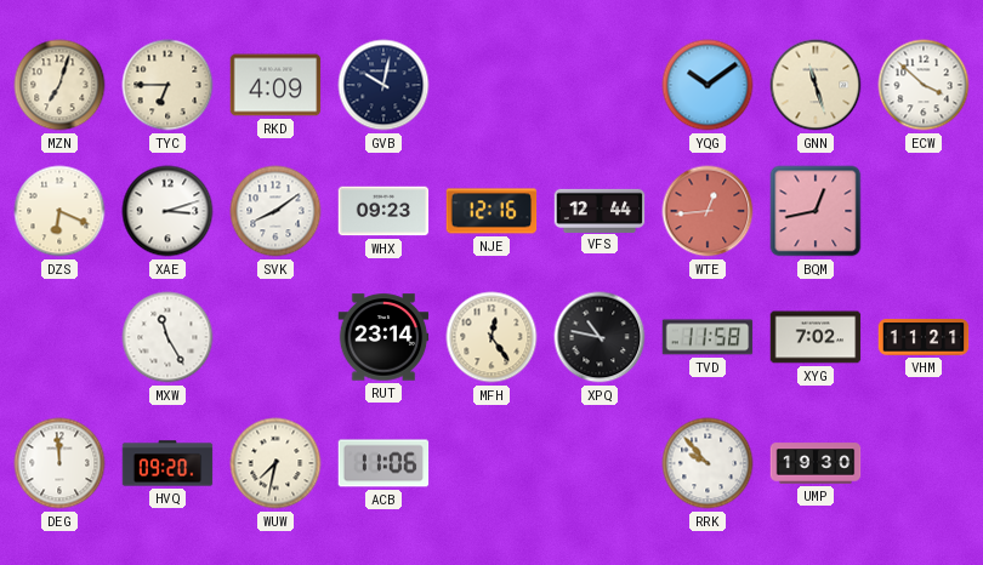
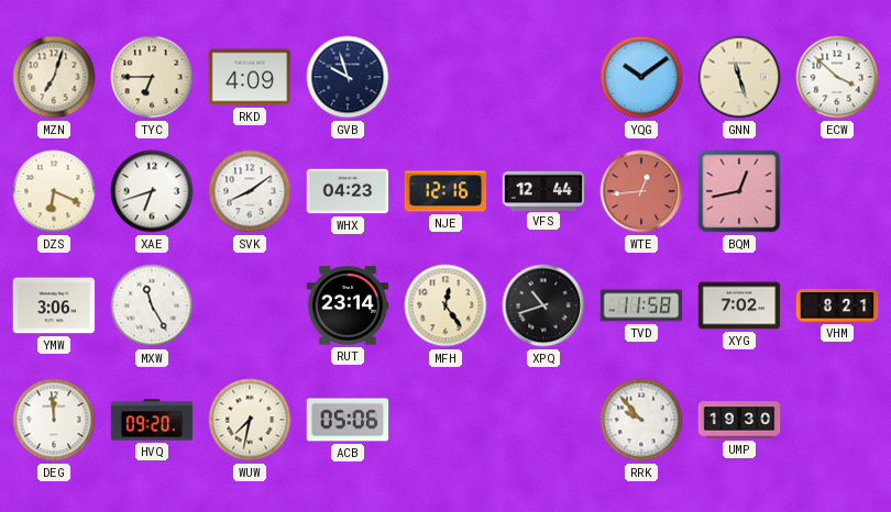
GVB: 10:02 -> 9:57 (348, 77)
XAE: 3:12 -> 6:42 (152, 191)
WHX: 09:23 -> 04:23 (348, 191)
YMW: none -> 3:06 (54, 305)
XPQ: 10:47 -> 10:42 (543, 305)
VHM: 11:21 -> 8:21 (837, 307)
ACB: 11:06 -> 05:06 (348, 420)
